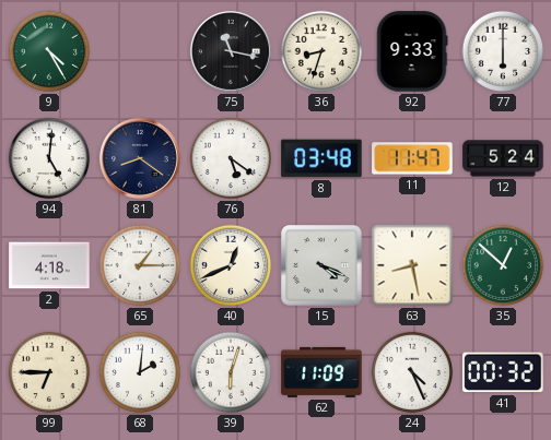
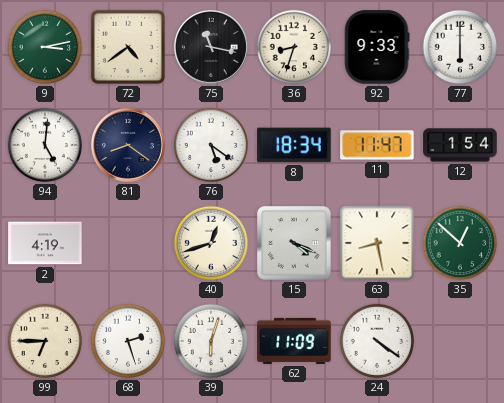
9: 4:25 -> 3:13 (45, 47)
72: none -> 4:39 (128, 47)
8: 03:48 -> 18:34 (294, 145)
12: 5:24 -> 1:54 (460, 145)
2: 4:18 -> 4:19 (45, 243)
65: 1:15 -> none (140, 265)
40: 12:41 -> 12:42 (211, 243)
68: 2:01 -> 2:27 (128, 341)
24: 4:26 -> 4:21 (377, 341)
41: 00:32 -> none (503, 372)
